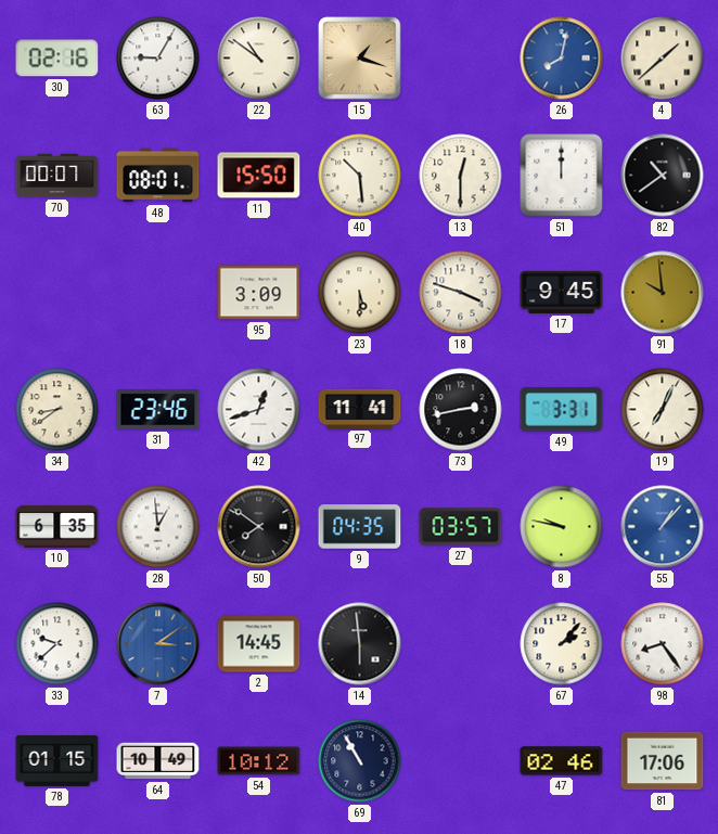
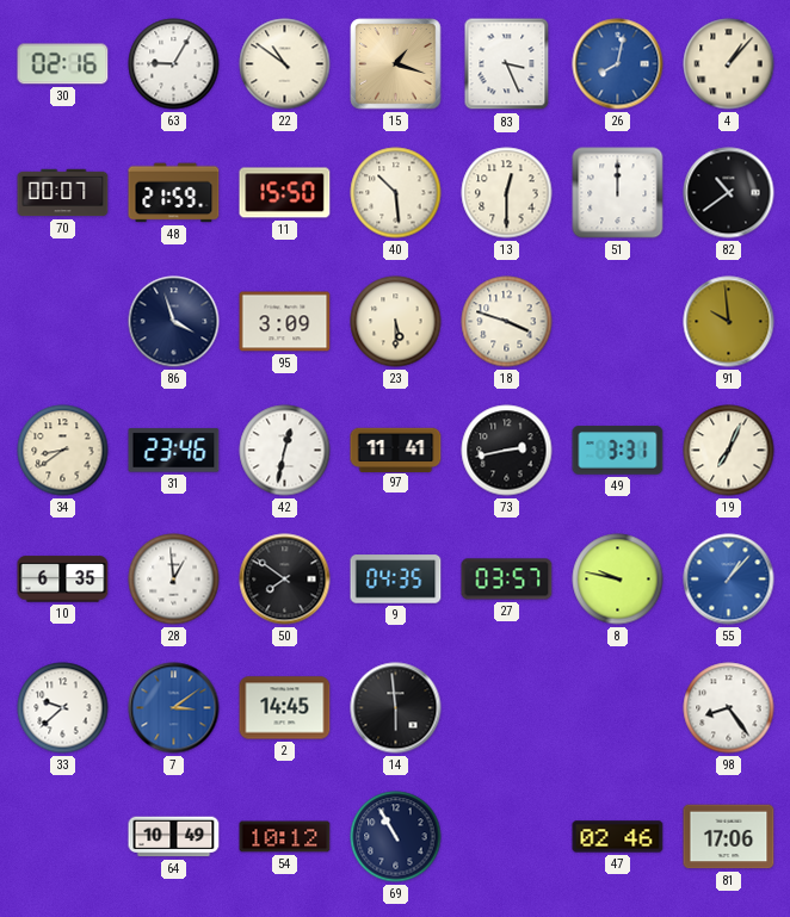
83: none -> 3:26 (507, 64)
4: 1:38 -> 1:07 (729, 64)
48: 08:01 -> 21:59 (174, 193)
86: none -> 3:57 (174, 322)
17: 9:45 -> none (562, 292)
42: 12:42 -> 12:32 (285, 451)
67: 2:07 -> none (562, 644)
78: 01:15 -> none (57, 761)
